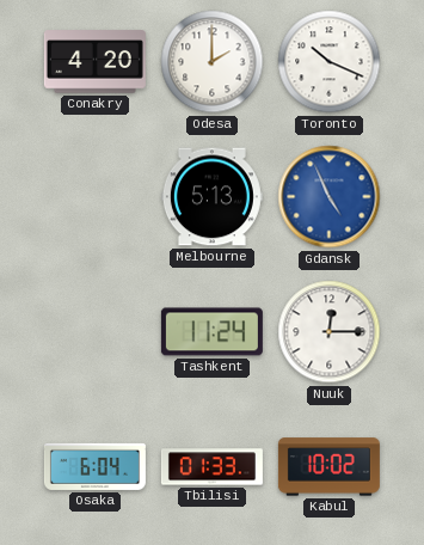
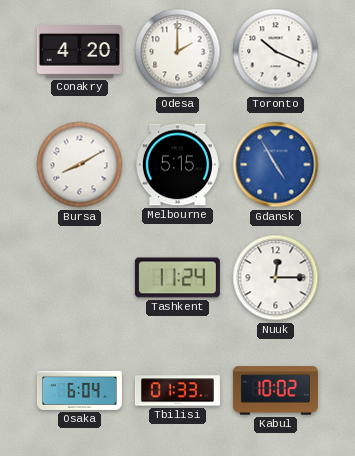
Bursa: none -> 8:10 (80, 165)
Melbourne: 5:13 -> 5:15 (177, 165)
Gdansk: 4:56 -> 4:55 (276, 165)
